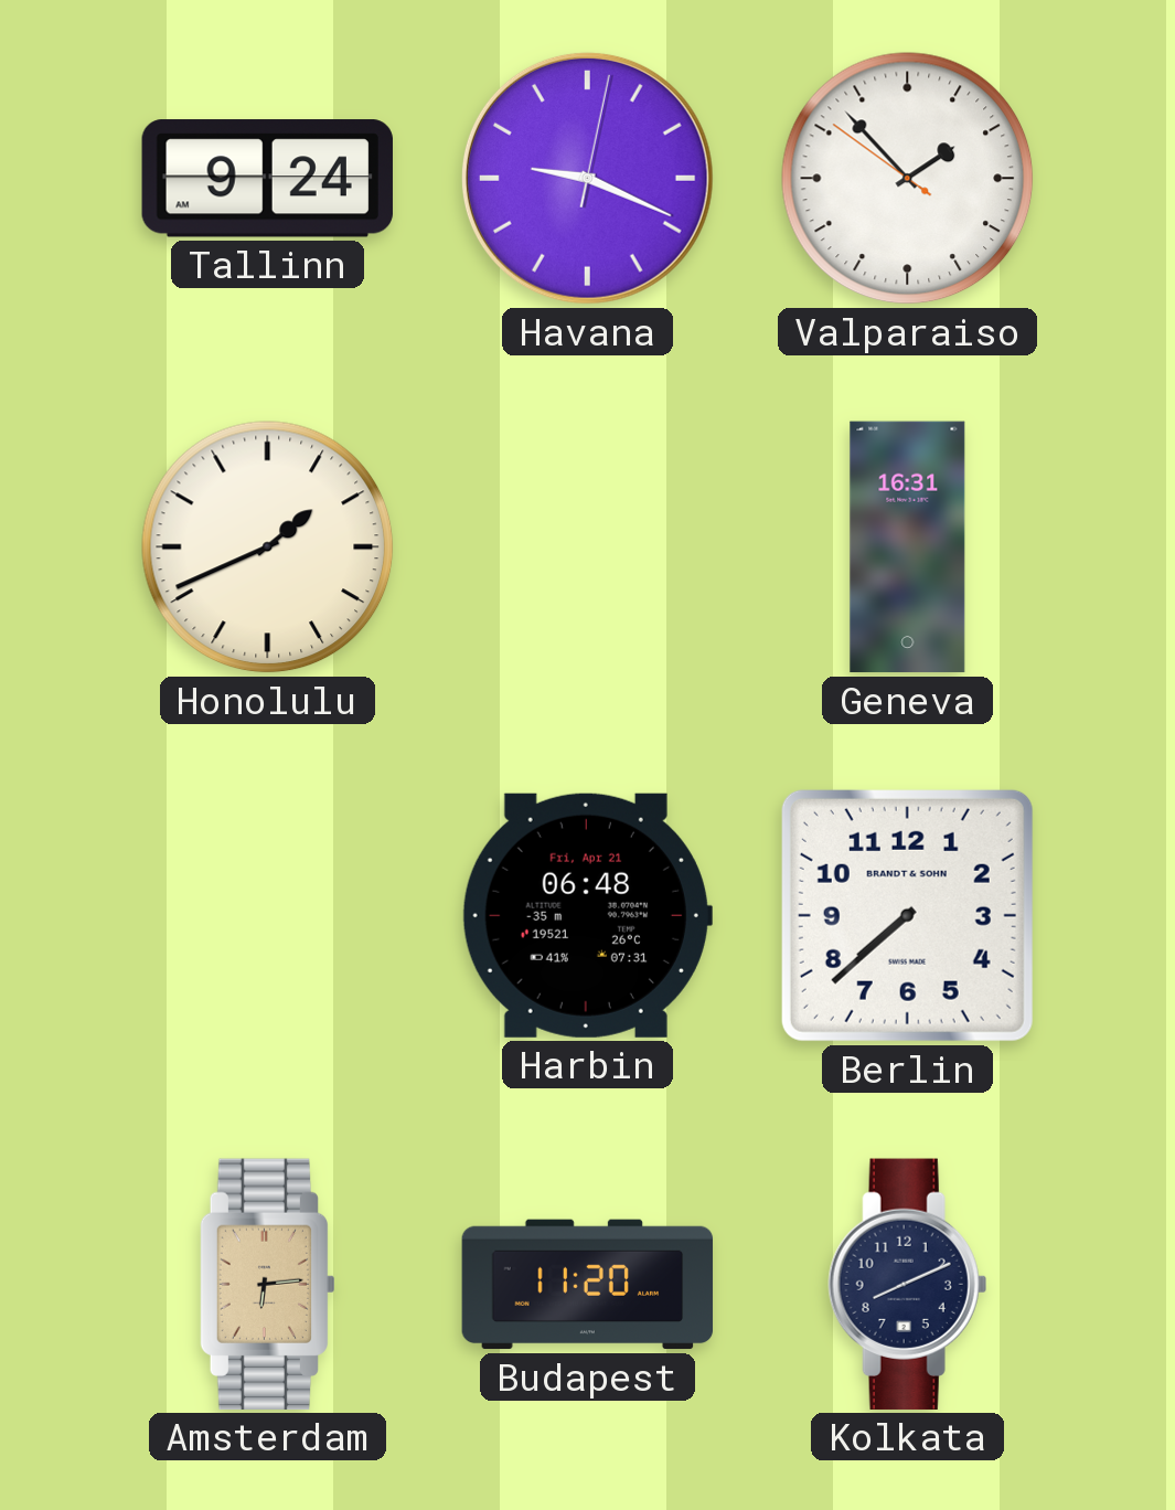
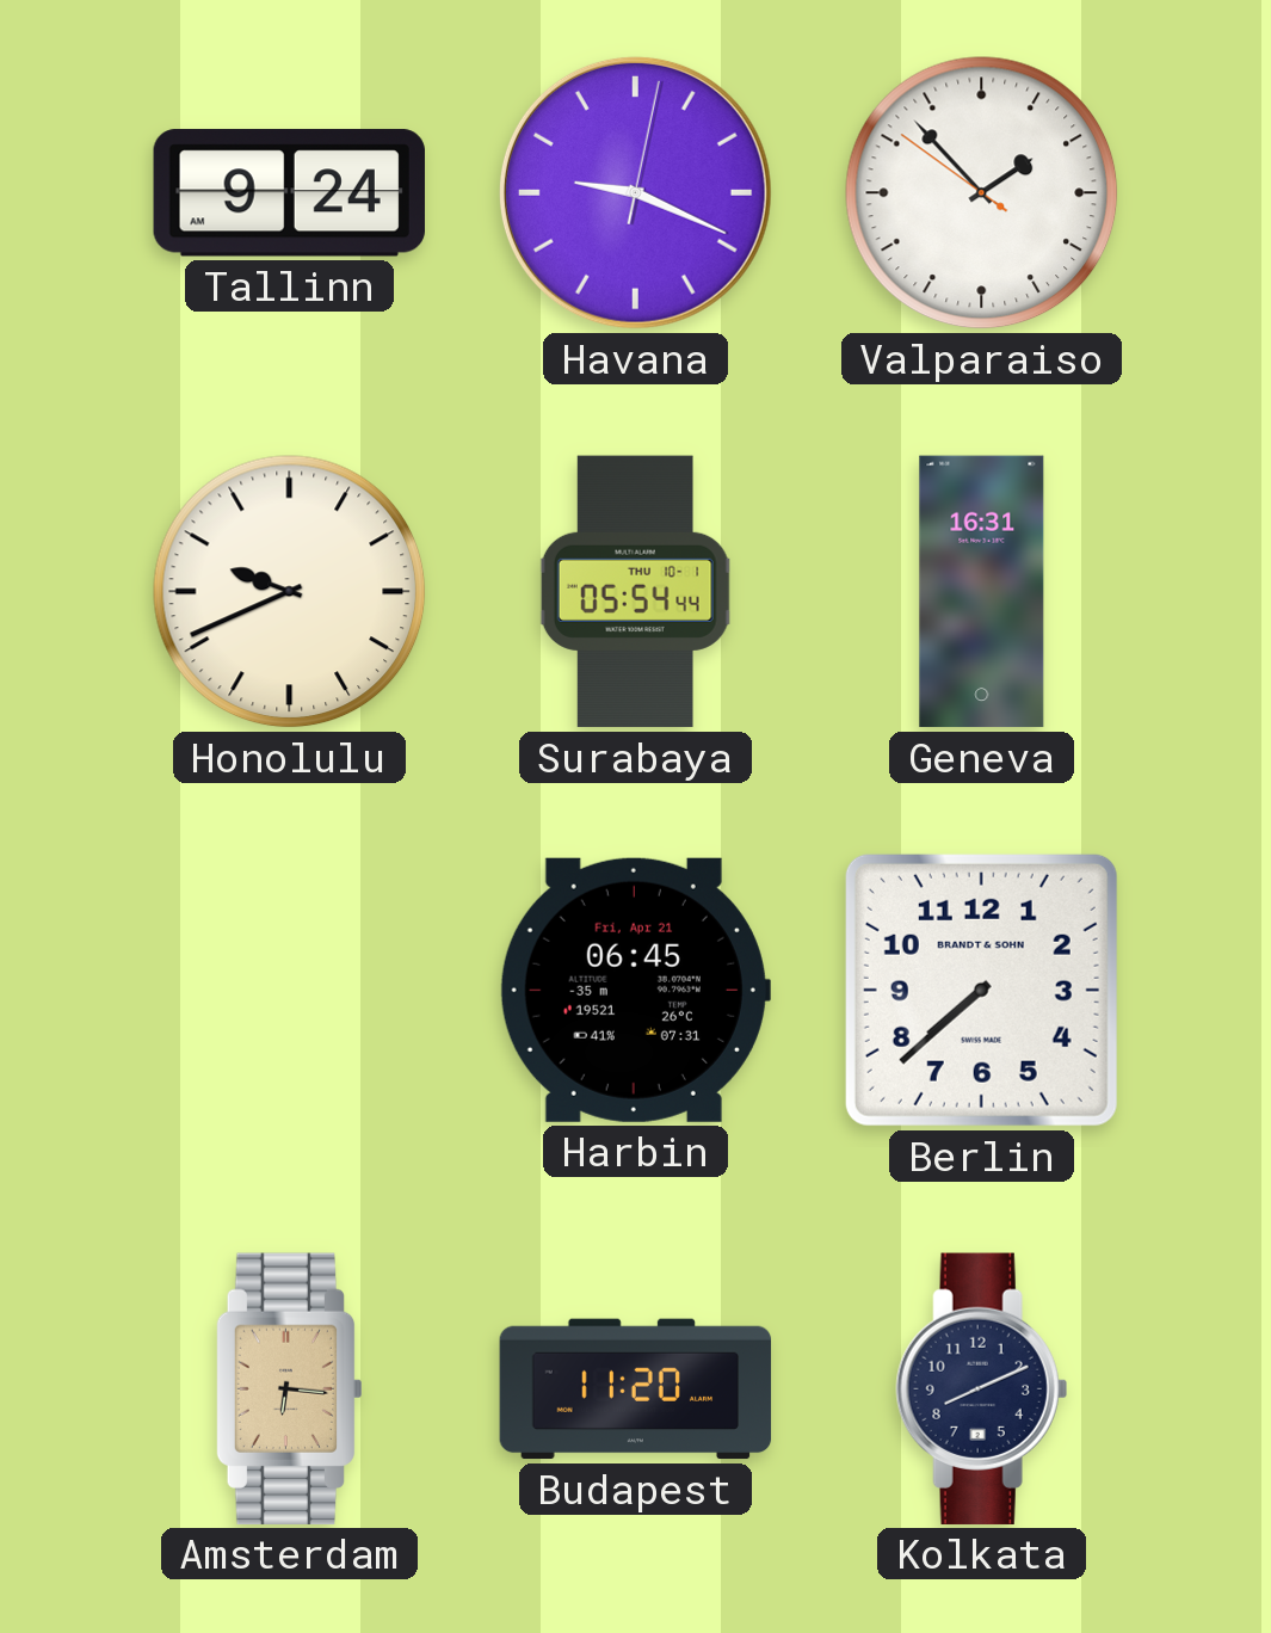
Honolulu: 1:41 -> 9:41 (290, 592)
Surabaya: none -> 05:54 (635, 592)
Harbin: 06:48 -> 06:45 (635, 990)
Amsterdam: 6:14 -> 6:16 (288, 1388)
